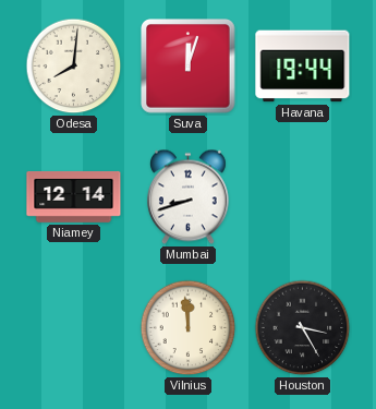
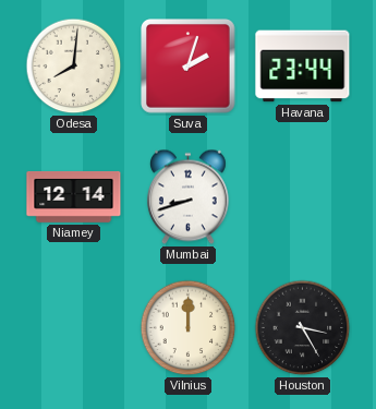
Suva: 12:03 -> 2:03 (189, 67)
Havana: 19:44 -> 23:44 (303, 67)
Vilnius: 11:59 -> 12:00 (189, 328)
